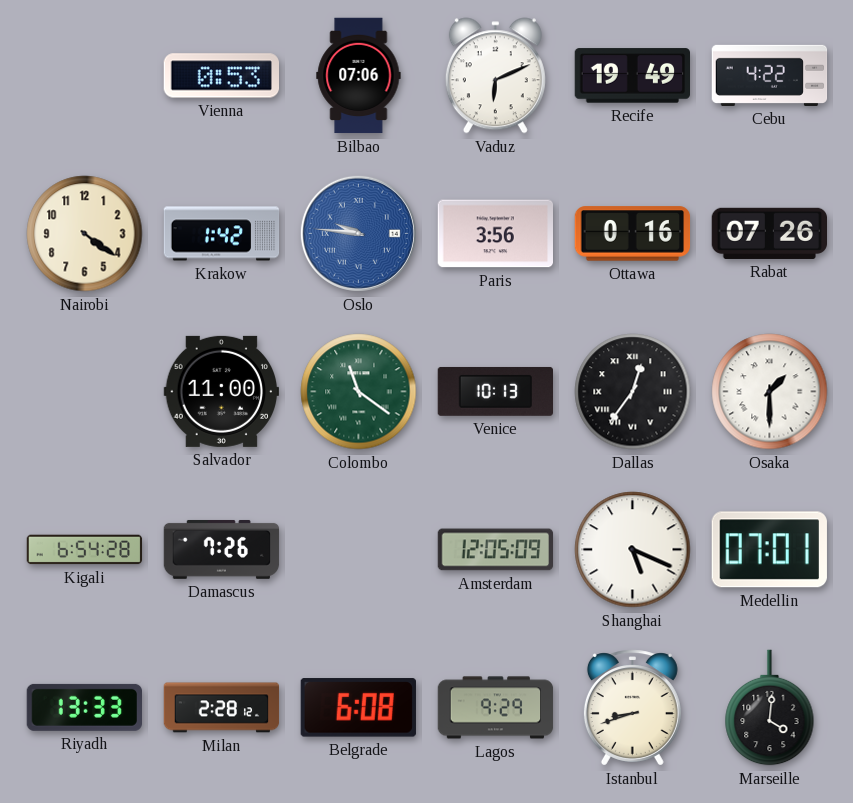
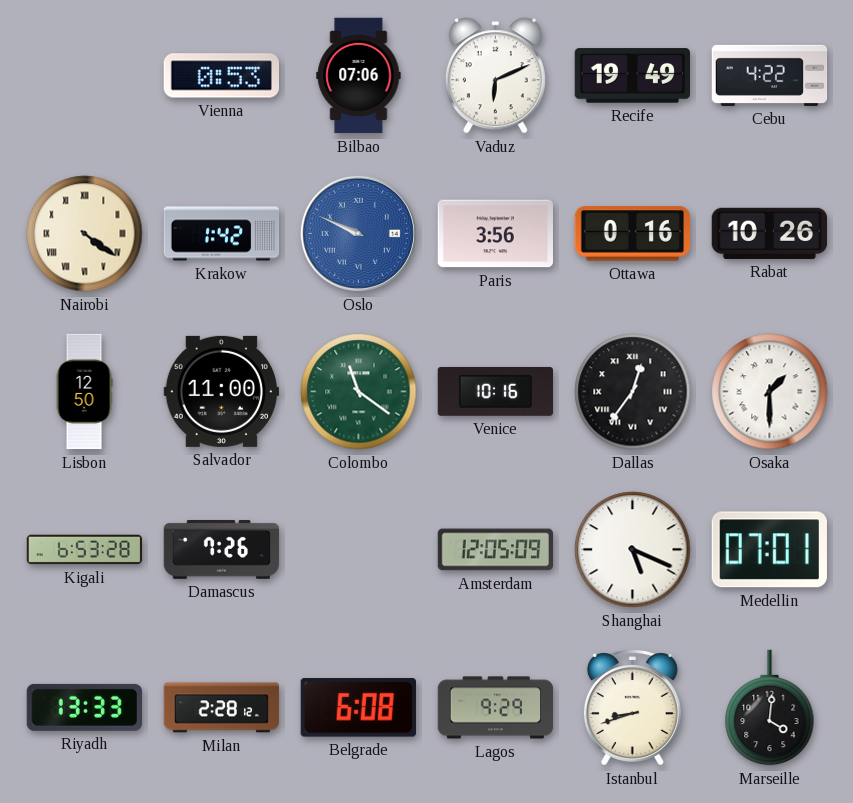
Nairobi numerals: Arabic -> Roman (85, 234)
Oslo: 9:46 -> 9:49 (358, 233)
Rabat: 07:26 -> 10:26 (769, 233)
Lisbon: none -> 12:50 (84, 392)
Venice: 10:13 -> 10:16 (495, 391)
Kigali: 6:54 -> 6:53 (85, 550)
